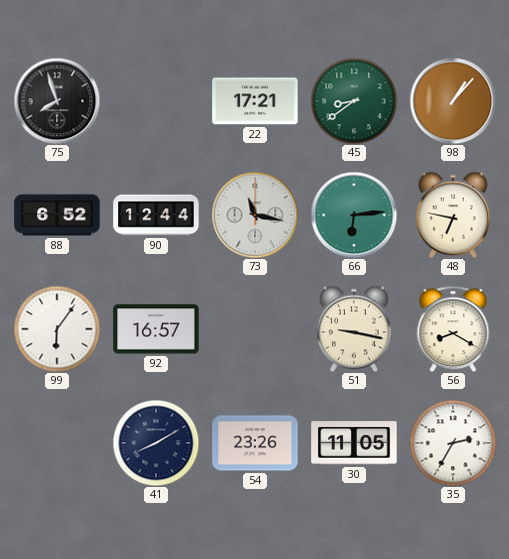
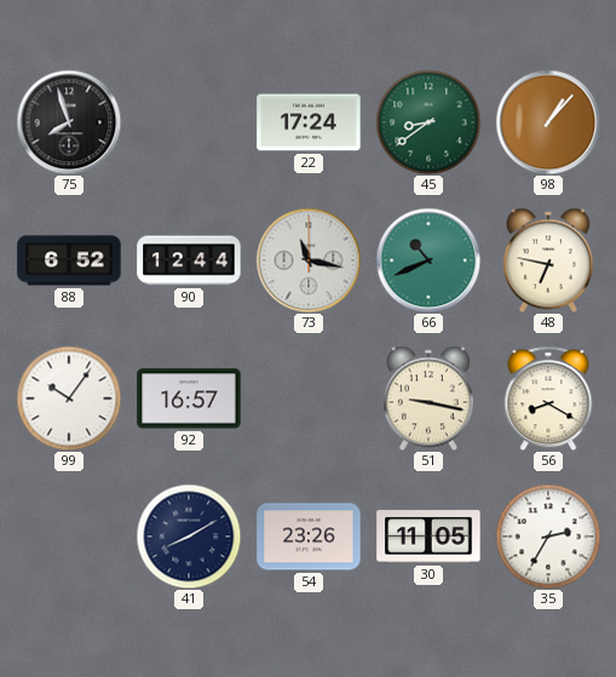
22: 17:21 -> 17:24 (309, 122)
66: 6:14 -> 10:41 (428, 260)
99: 6:06 -> 10:06 (69, 398)
